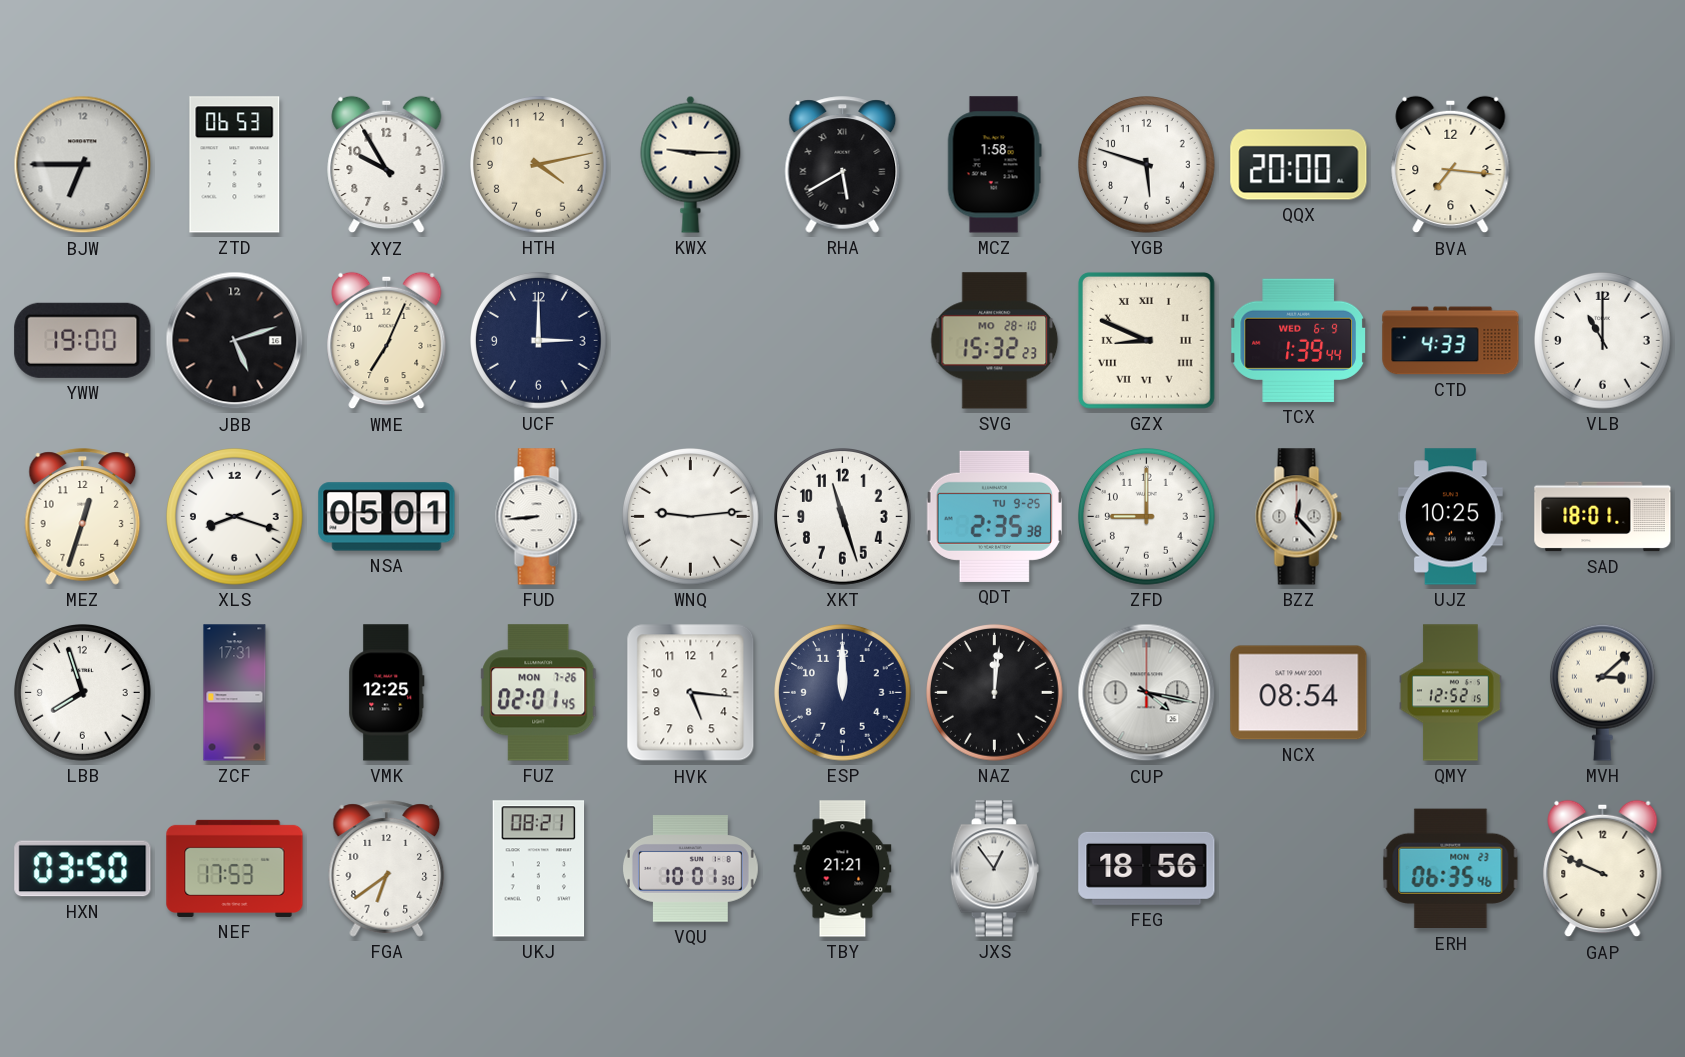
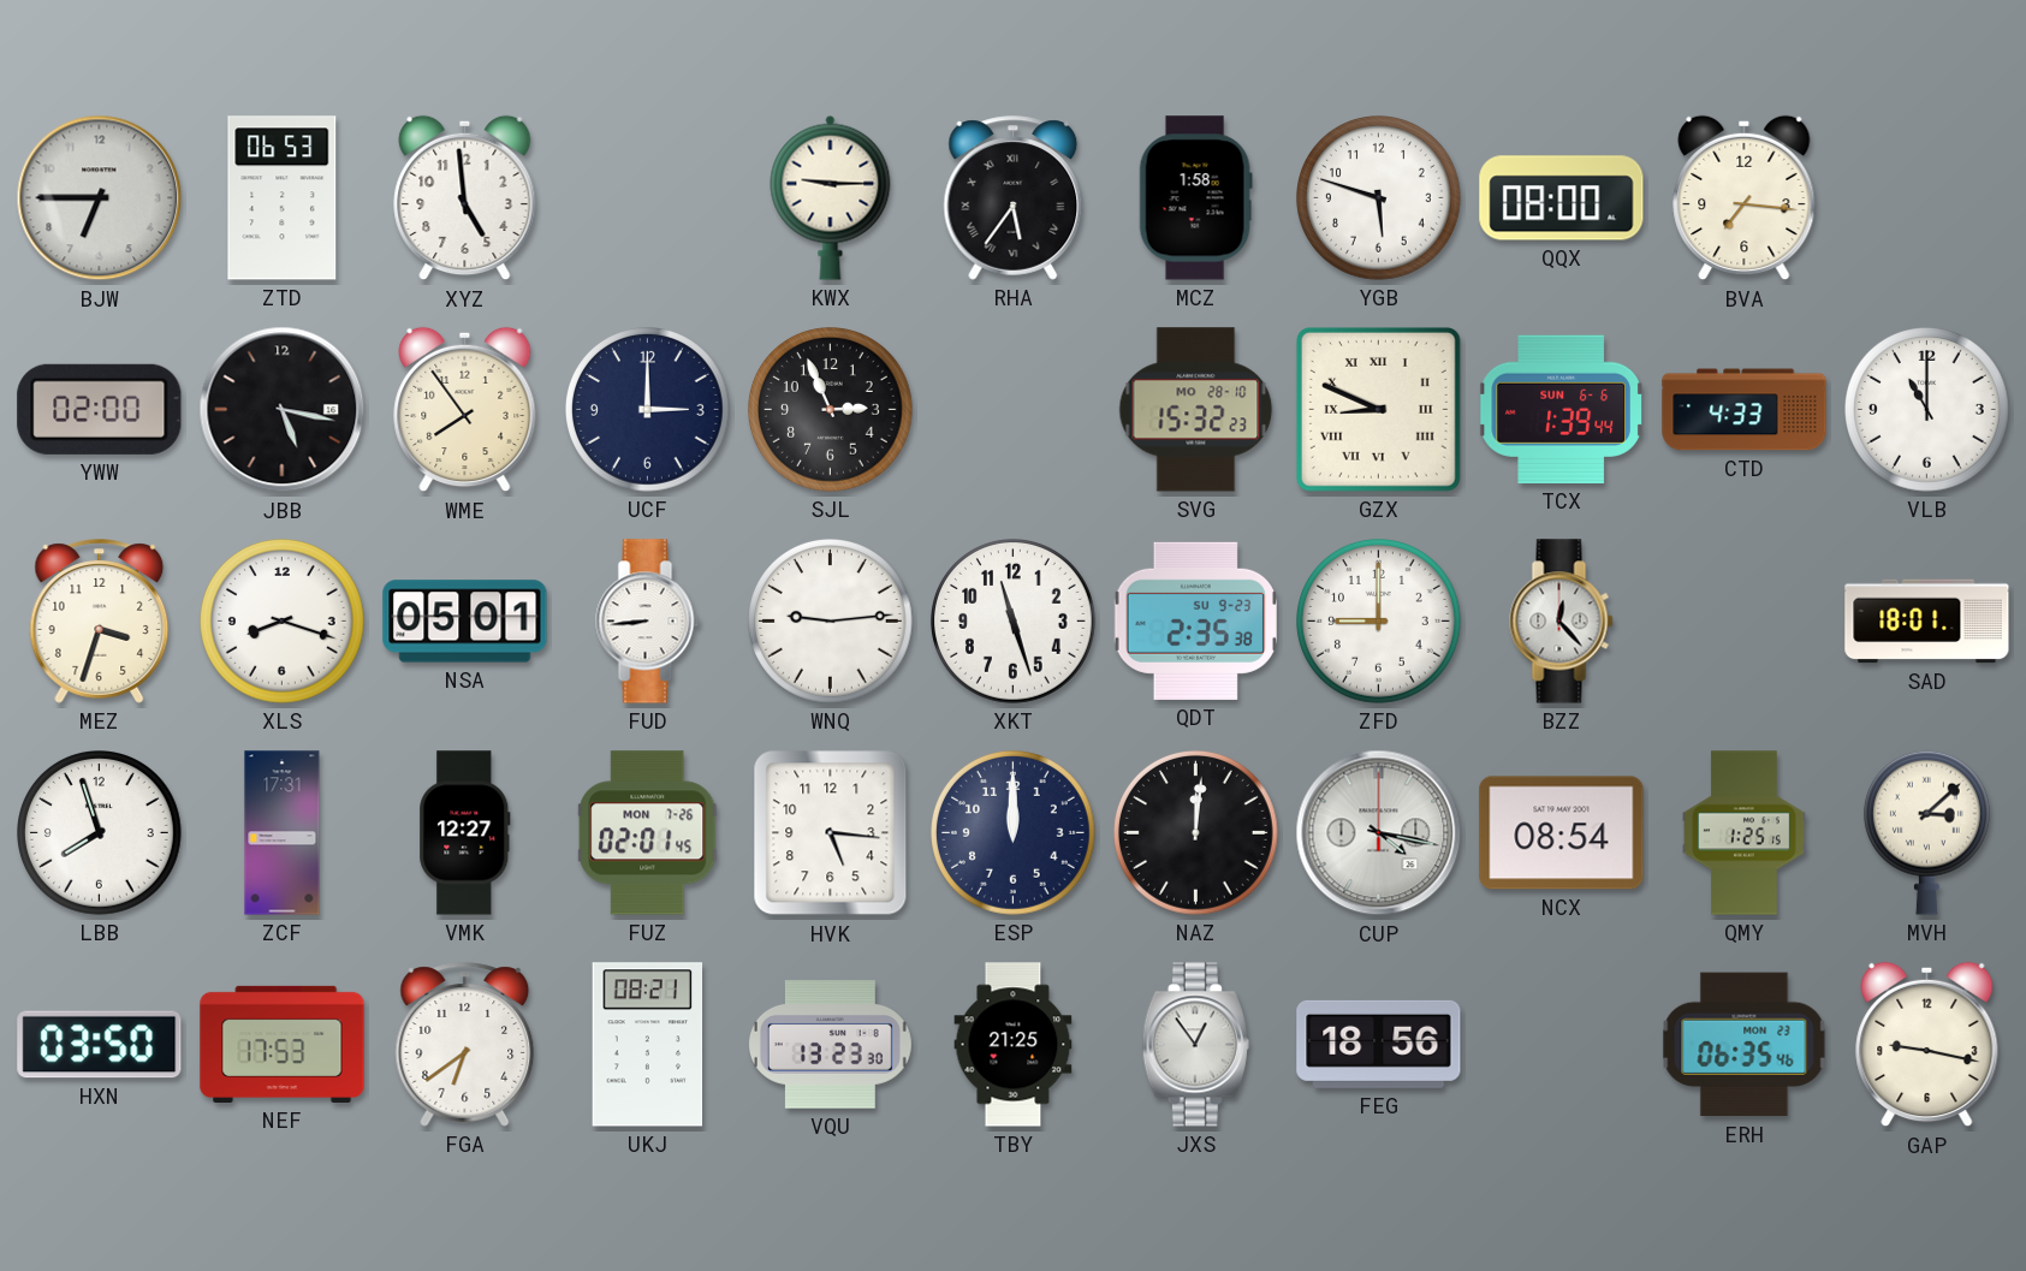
XYZ: 9:55 -> 4:59 (465, 198)
HTH: 4:13 -> none (539, 165)
RHA: 5:40 -> 5:36 (1014, 198)
QQX: 20:00 -> 08:00 (1562, 198)
YWW: 19:00 -> 02:00 (100, 409)
JBB: 5:12 -> 5:17 (283, 410)
WME: 7:04 -> 7:54 (465, 410)
SJL: none -> 2:56 (831, 410)
TCX date: WED 6-9 -> SUN 6-6 (1561, 409)
MEZ: 12:33 -> 3:33 (100, 622)
QDT date: TU 9-25 -> SU 9-23 (1195, 620)
UJZ: 10:25 -> none (1451, 517)
VMK: 12:25 -> 12:27 (465, 833)
QMY: 12:52 -> 1:25 (1745, 833)
VQU: 10:01 -> 13:23 (830, 1045)
TBY: 21:21 -> 21:25 (1014, 1045)
GAP: 9:49 -> 9:17 (1927, 1045)
